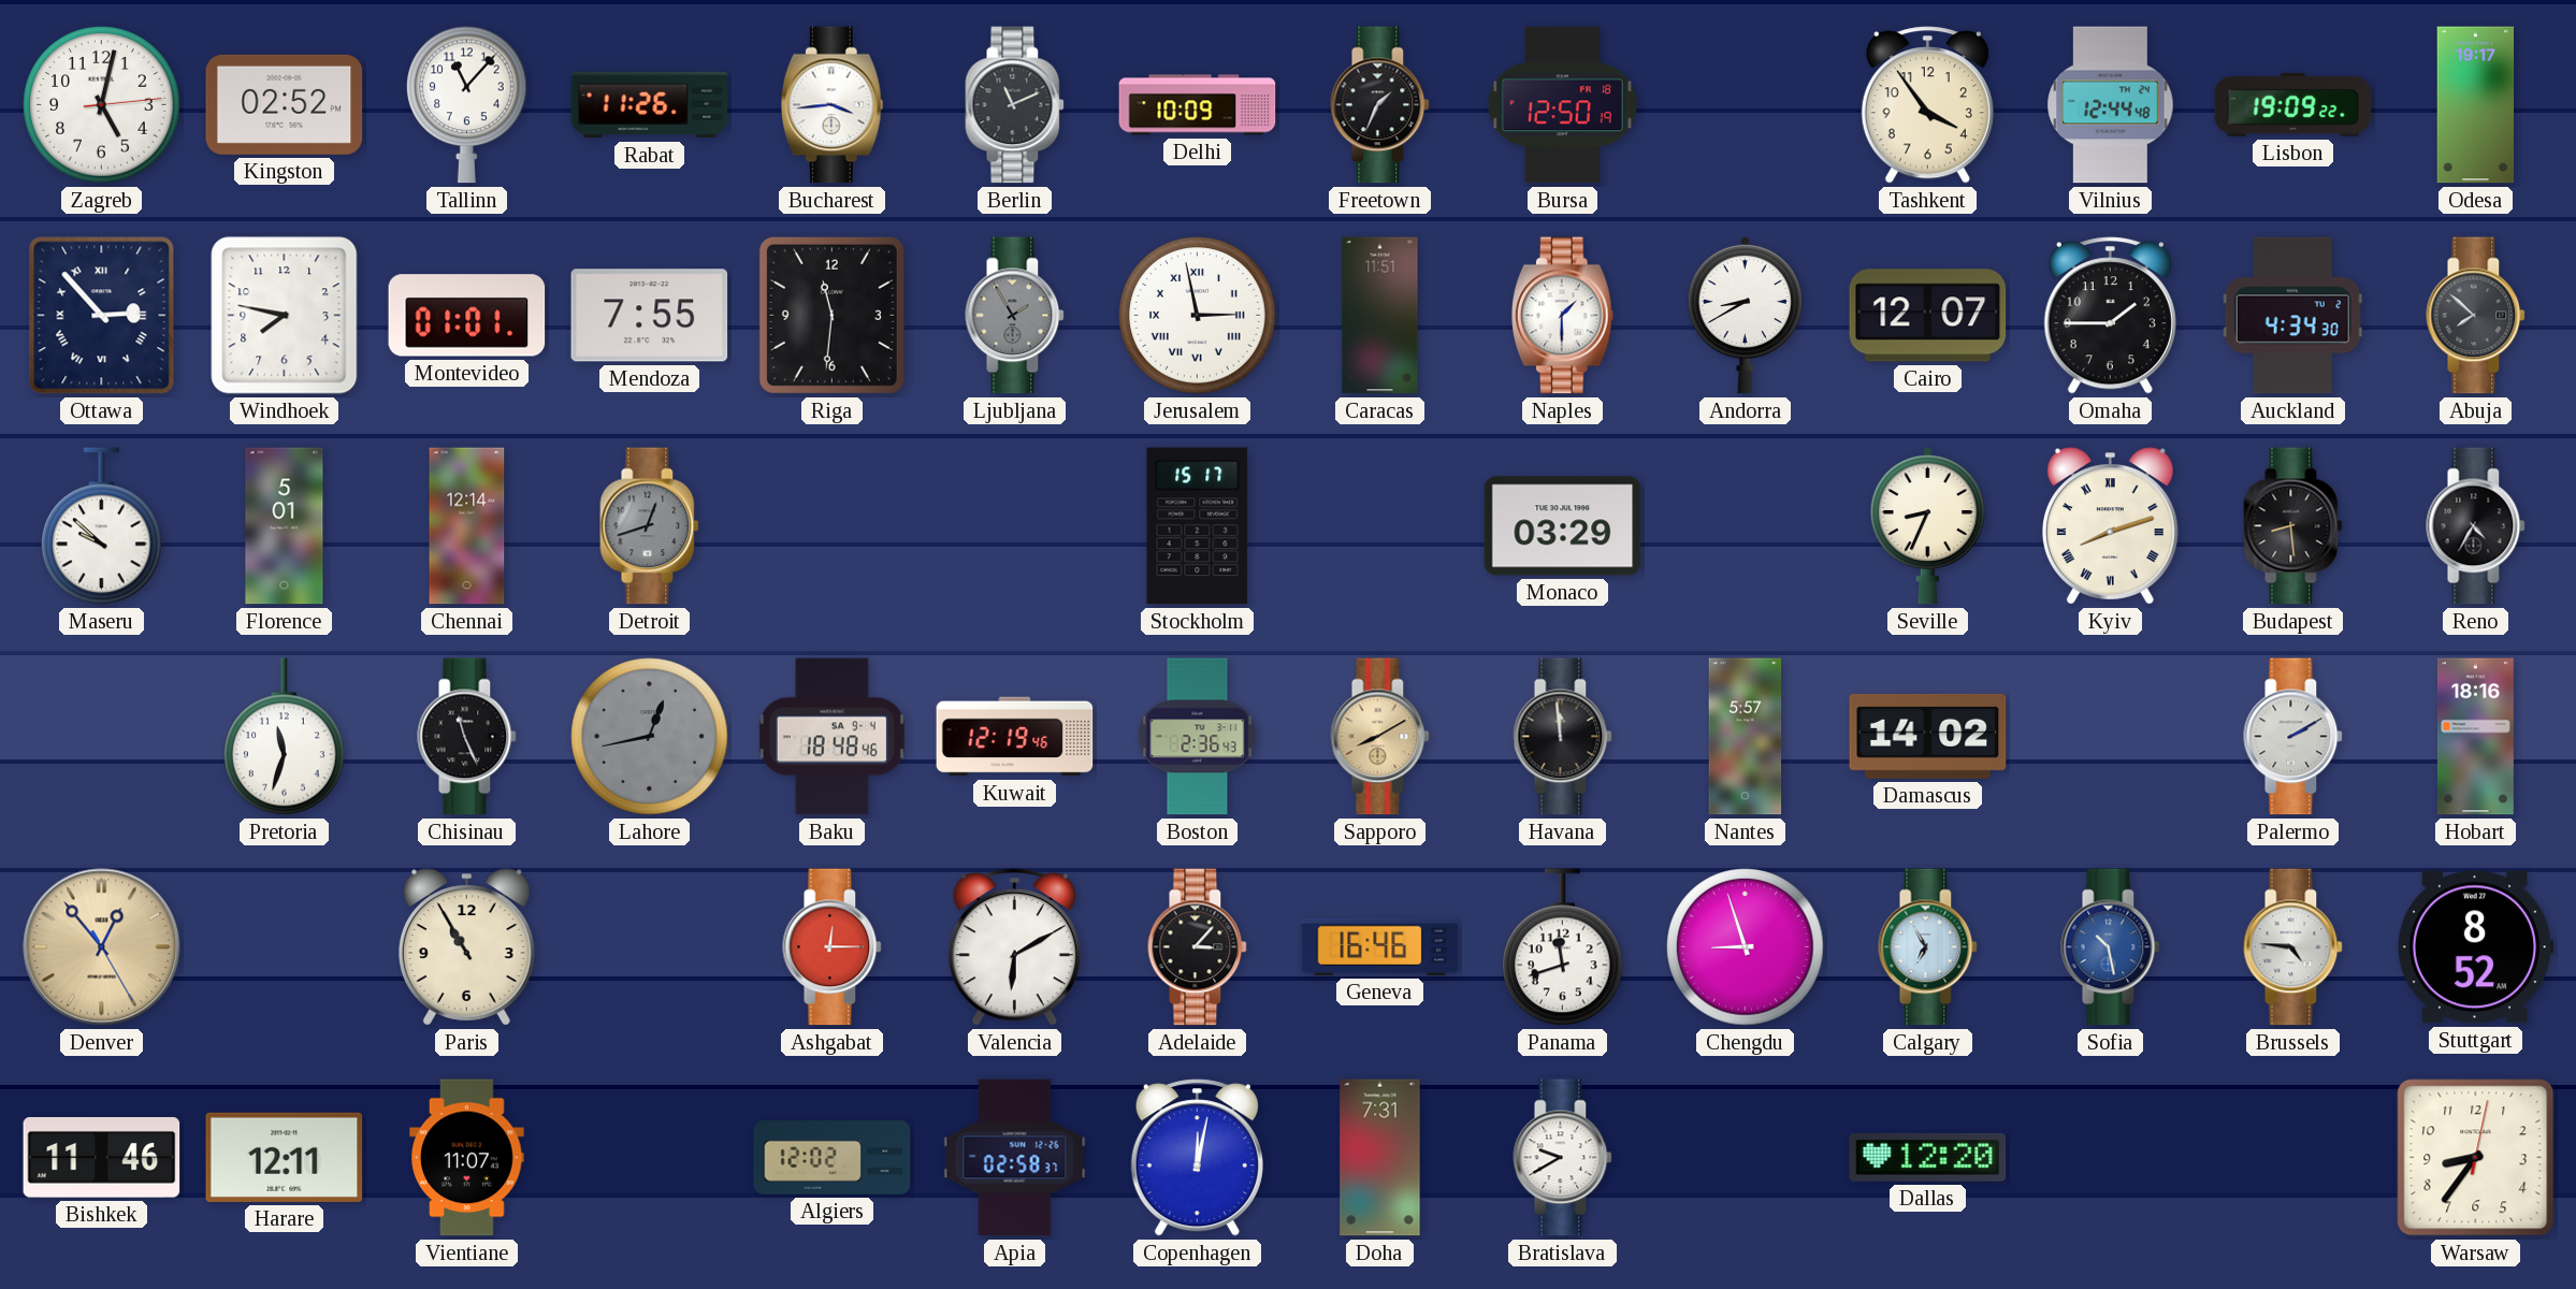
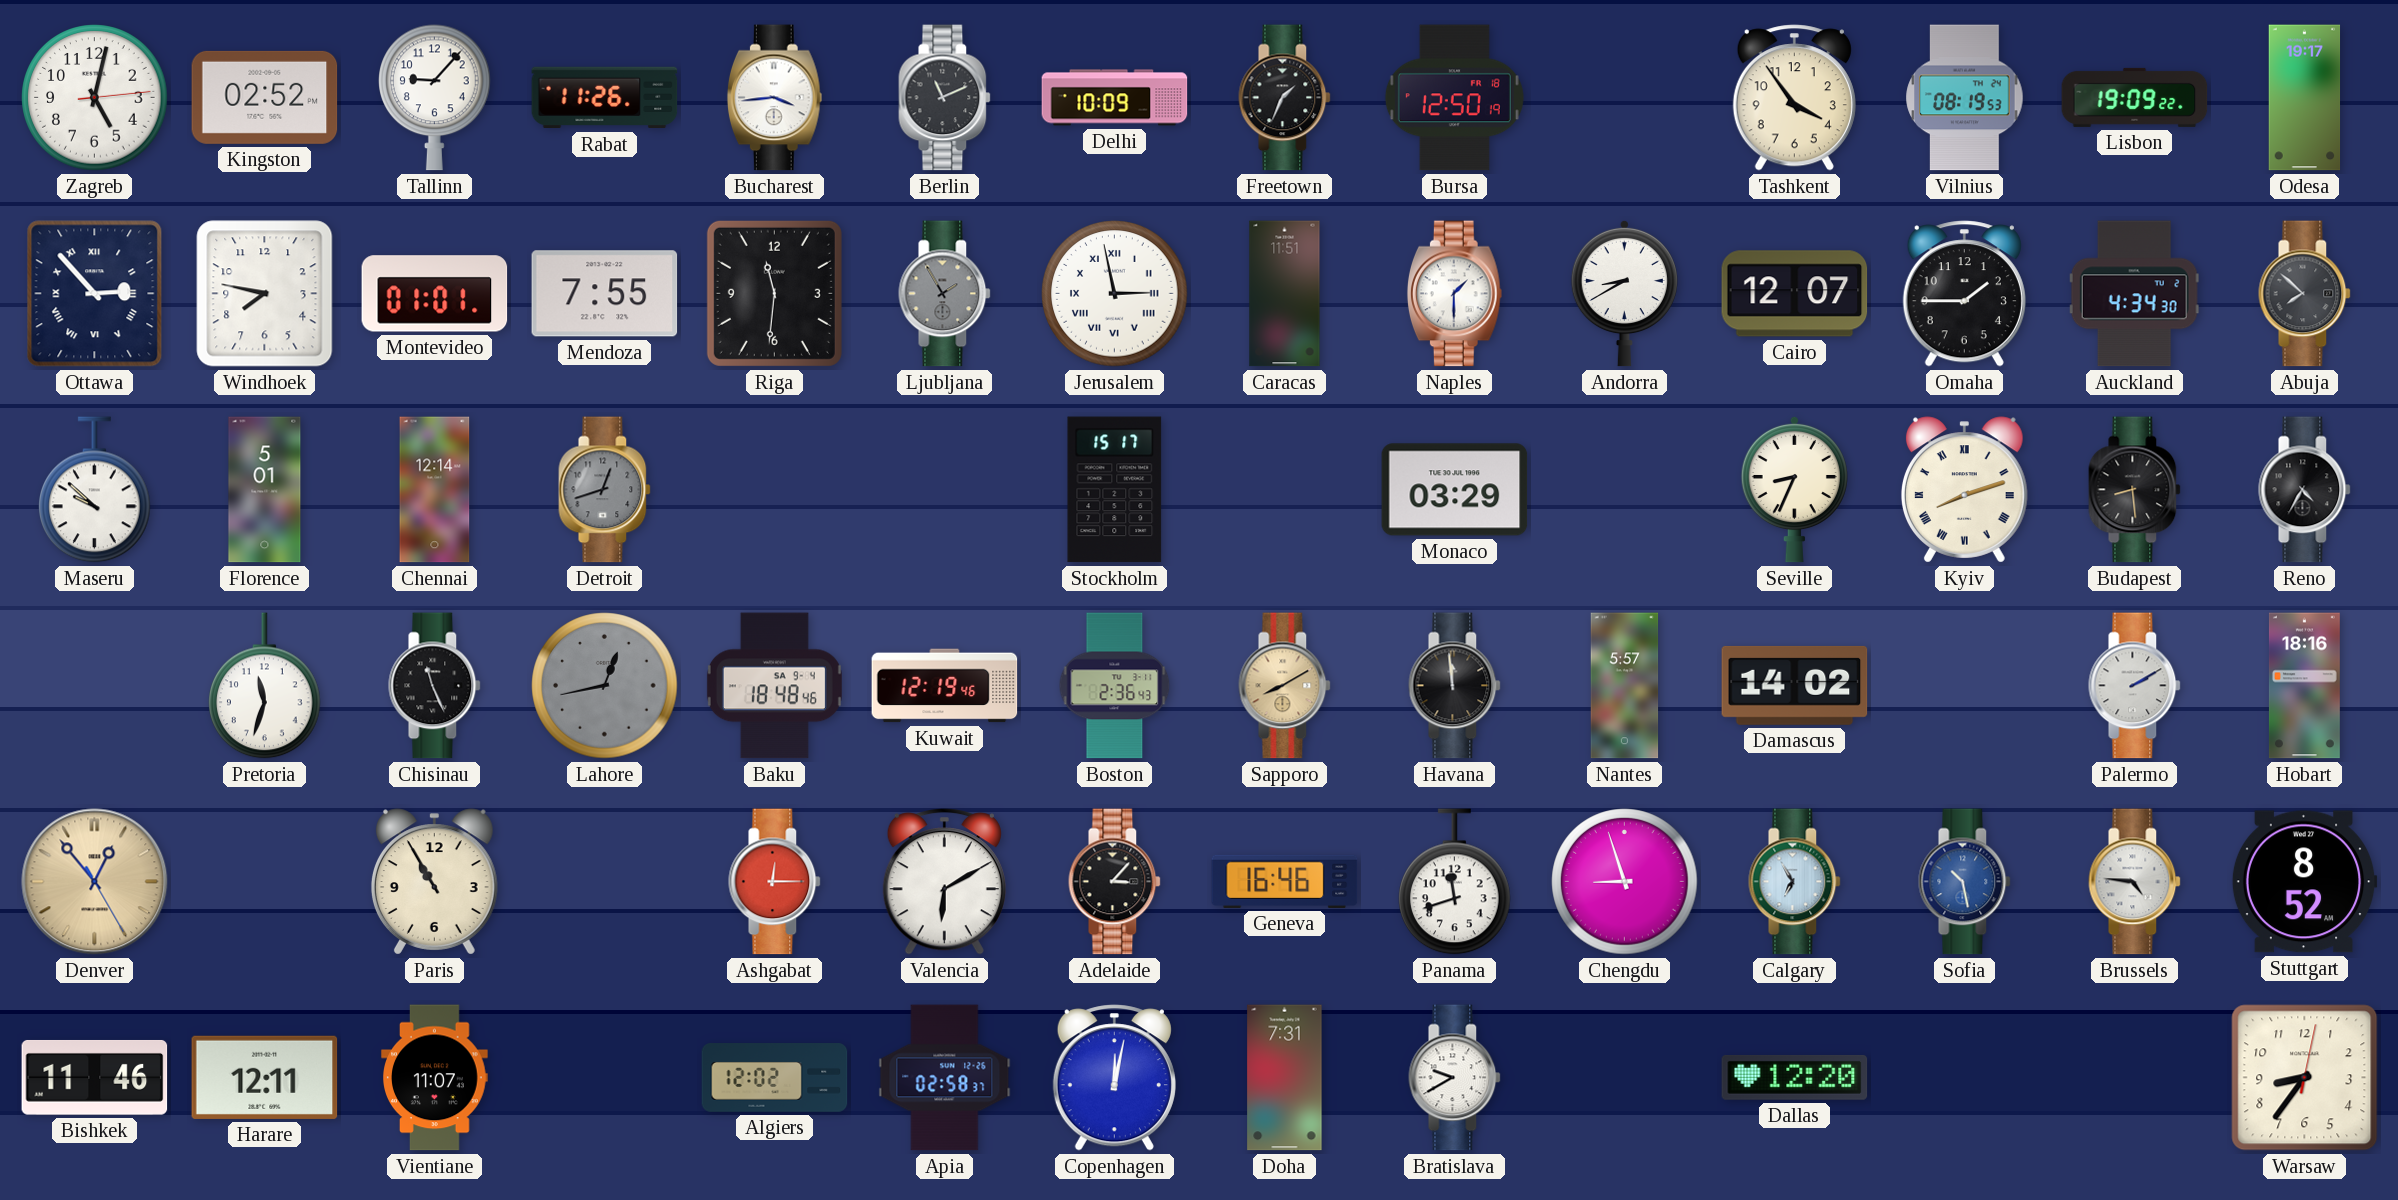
Tallinn: 11:07 -> 9:07 (435, 98)
Vilnius: 12:44 -> 08:19 (1965, 98)
